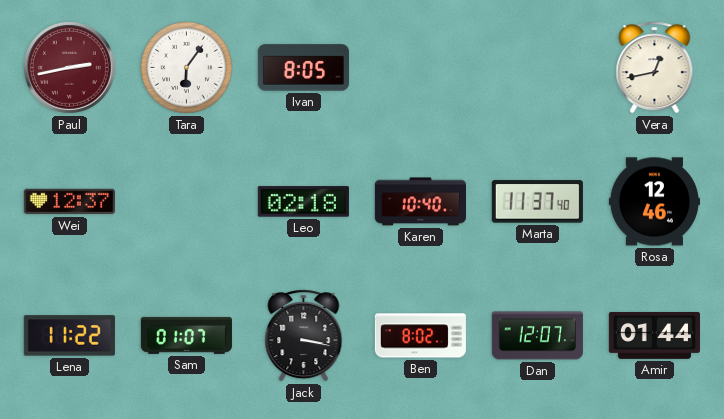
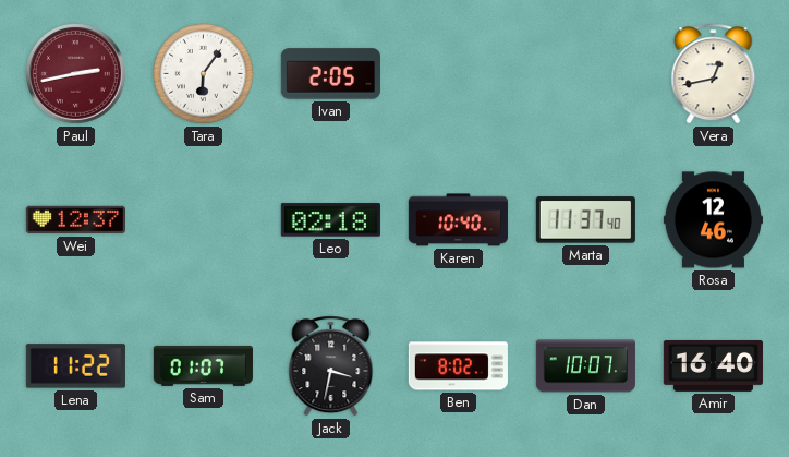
Ivan: 8:05 -> 2:05 (330, 74)
Jack: 3:17 -> 3:32 (331, 366)
Dan: 12:07 -> 10:07 (585, 366)
Amir: 01:44 -> 16:40 (713, 365)
